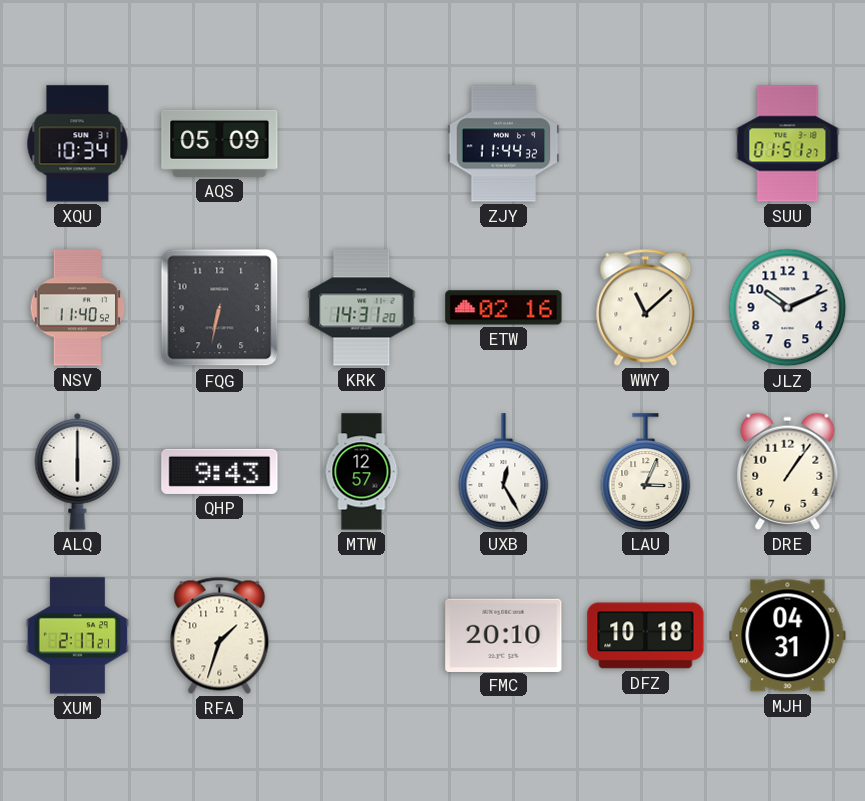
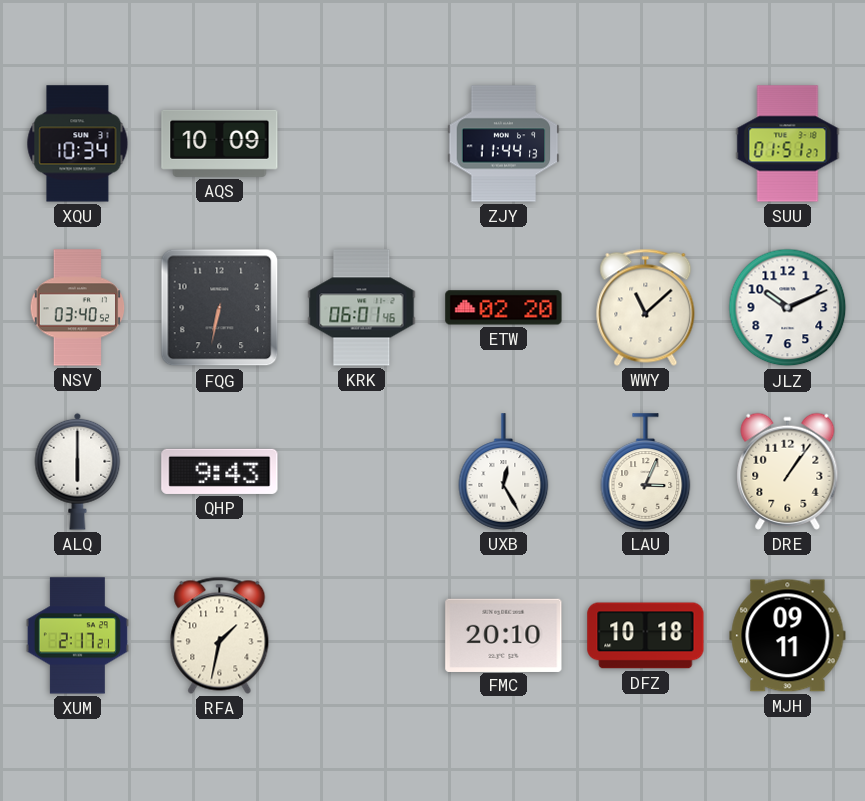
AQS: 05:09 -> 10:09 (220, 143)
ZJY: 11:44:32 -> 11:44:13 (504, 144)
NSV: 11:40 -> 03:40 (78, 308)
KRK: 14:31 -> 06:01 (362, 308)
ETW: 02:16 -> 02:20 (504, 308)
MTW: 12:57 -> none (362, 472)
RFA: 1:33 -> 1:32 (220, 635)
MJH: 04:31 -> 09:11 (788, 636)
